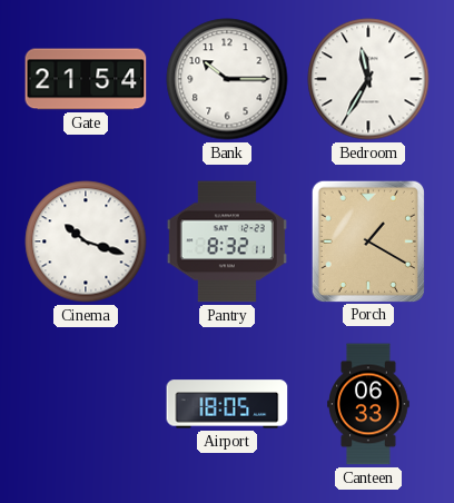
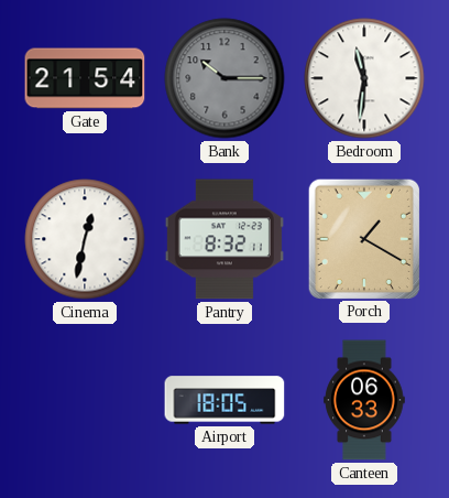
Bank dial: white -> grey (225, 78)
Bedroom: 11:35 -> 11:31 (364, 78)
Cinema: 10:18 -> 12:32 (85, 239)
